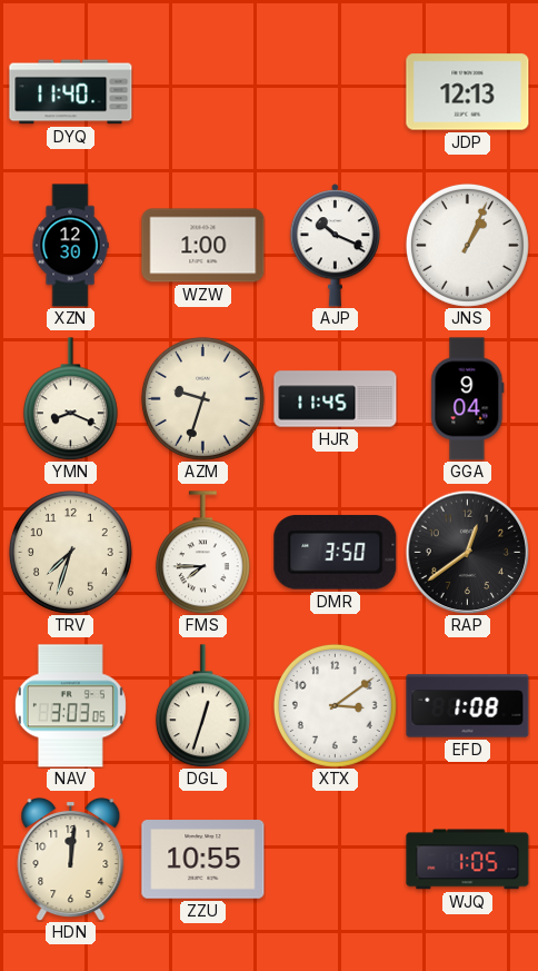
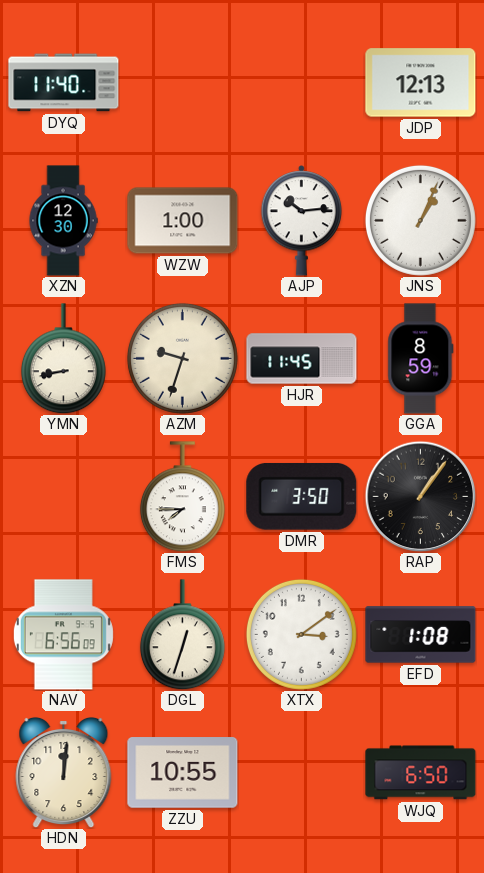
AJP: 10:19 -> 10:14 (302, 221)
YMN: 8:19 -> 8:43 (63, 359)
GGA: 9:04 -> 8:59 (421, 359)
TRV: 7:33 -> none (70, 552)
RAP: 12:39 -> 1:06 (420, 496)
NAV: 3:03 -> 6:56 (63, 635)
WJQ: 1:05 -> 6:50 (421, 773)
